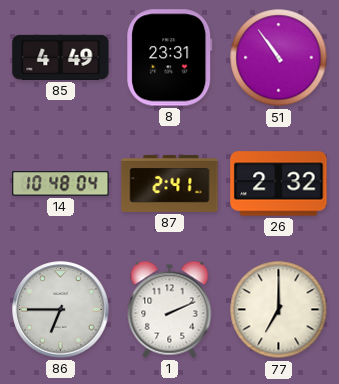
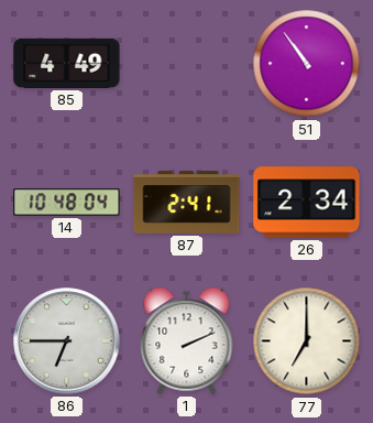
8: 23:31 -> none (170, 58)
26: 2:32 -> 2:34 (307, 203)
